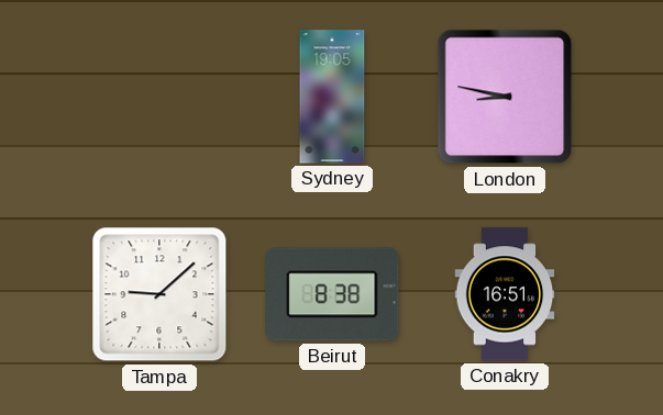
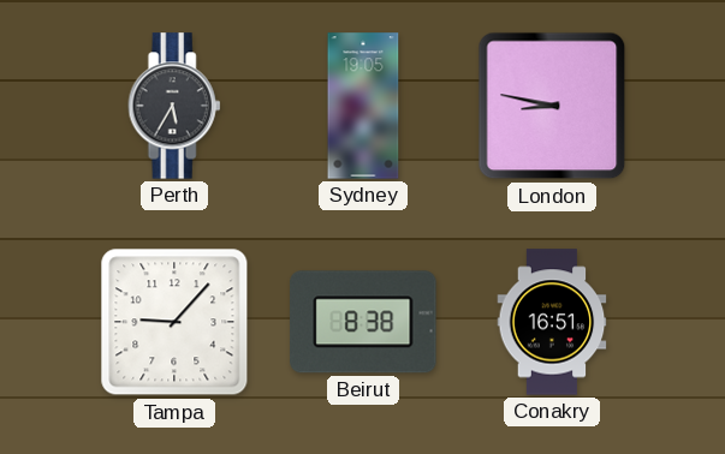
Perth: none -> 5:35 (174, 106)
Tampa: 9:08 -> 9:07 (174, 322)
